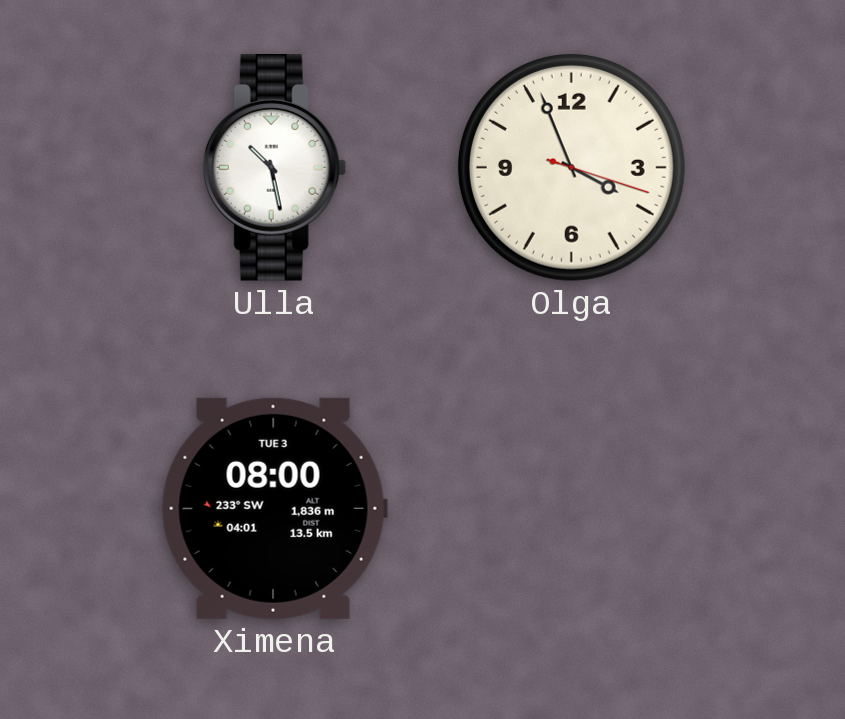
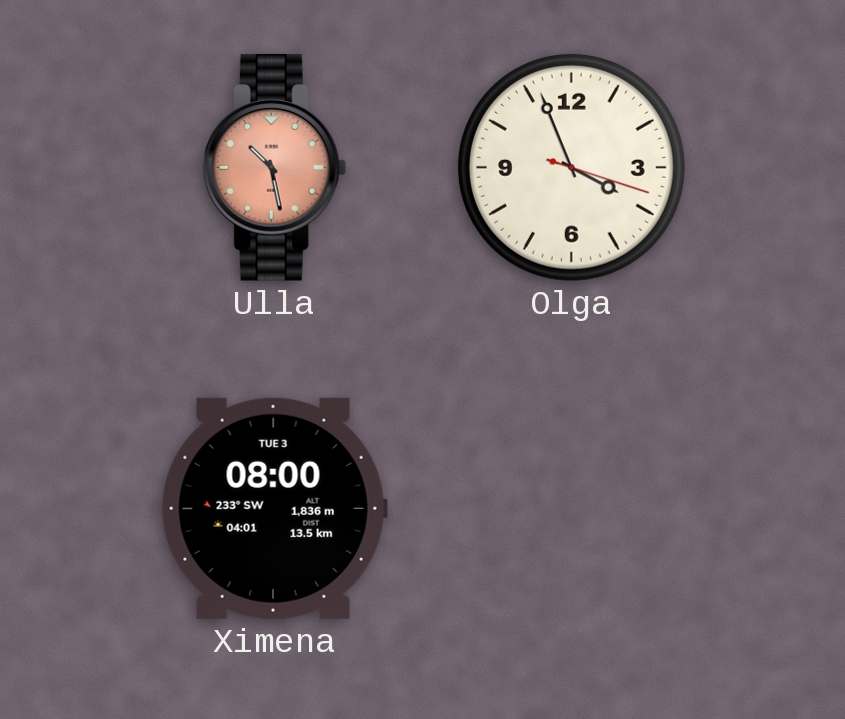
Ulla dial: white -> salmon (274, 168)
